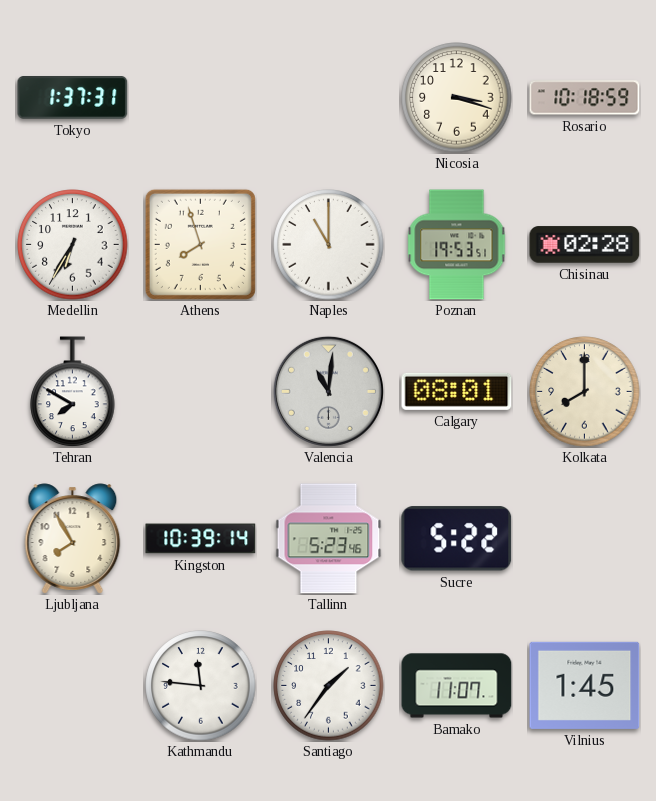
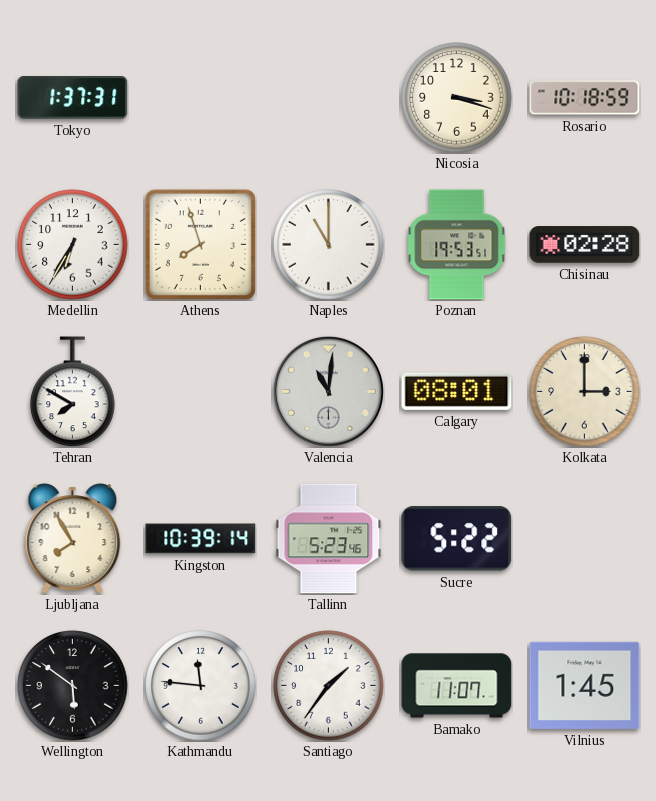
Kolkata: 8:00 -> 3:00 (585, 392)
Wellington: none -> 5:51 (73, 686)
